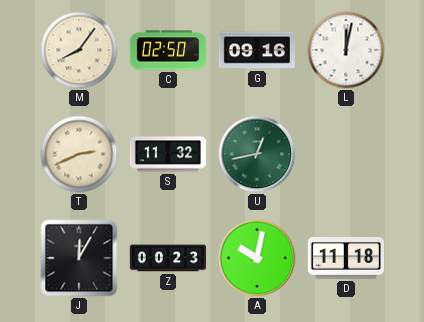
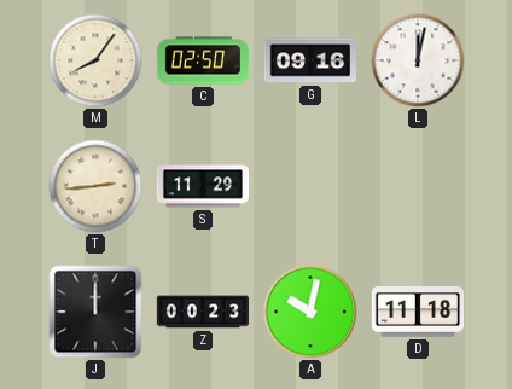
T: 2:41 -> 2:44 (95, 186)
S: 11:32 -> 11:29 (203, 186)
U: 12:43 -> none (257, 154)
J: 12:05 -> 12:00 (95, 312)
